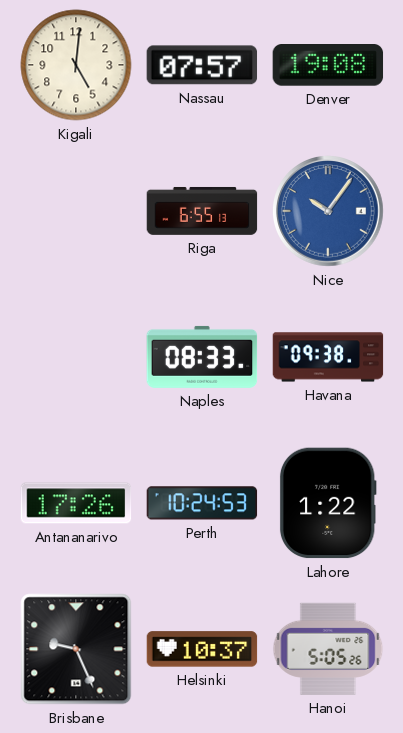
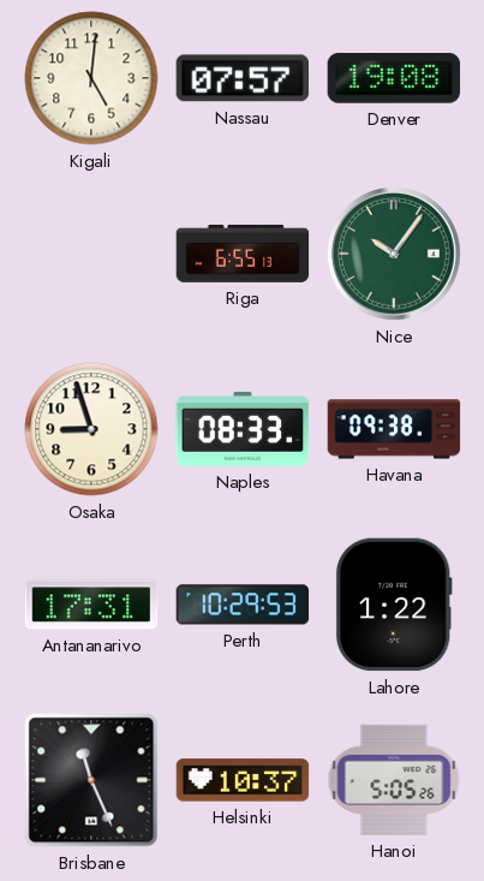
Nice dial: blue -> green (395, 255)
Osaka: none -> 8:57 (91, 429)
Antananarivo: 17:26 -> 17:31 (91, 605)
Perth: 10:24 -> 10:29 (243, 605)
Brisbane: 9:26 -> 11:26 (91, 780)
